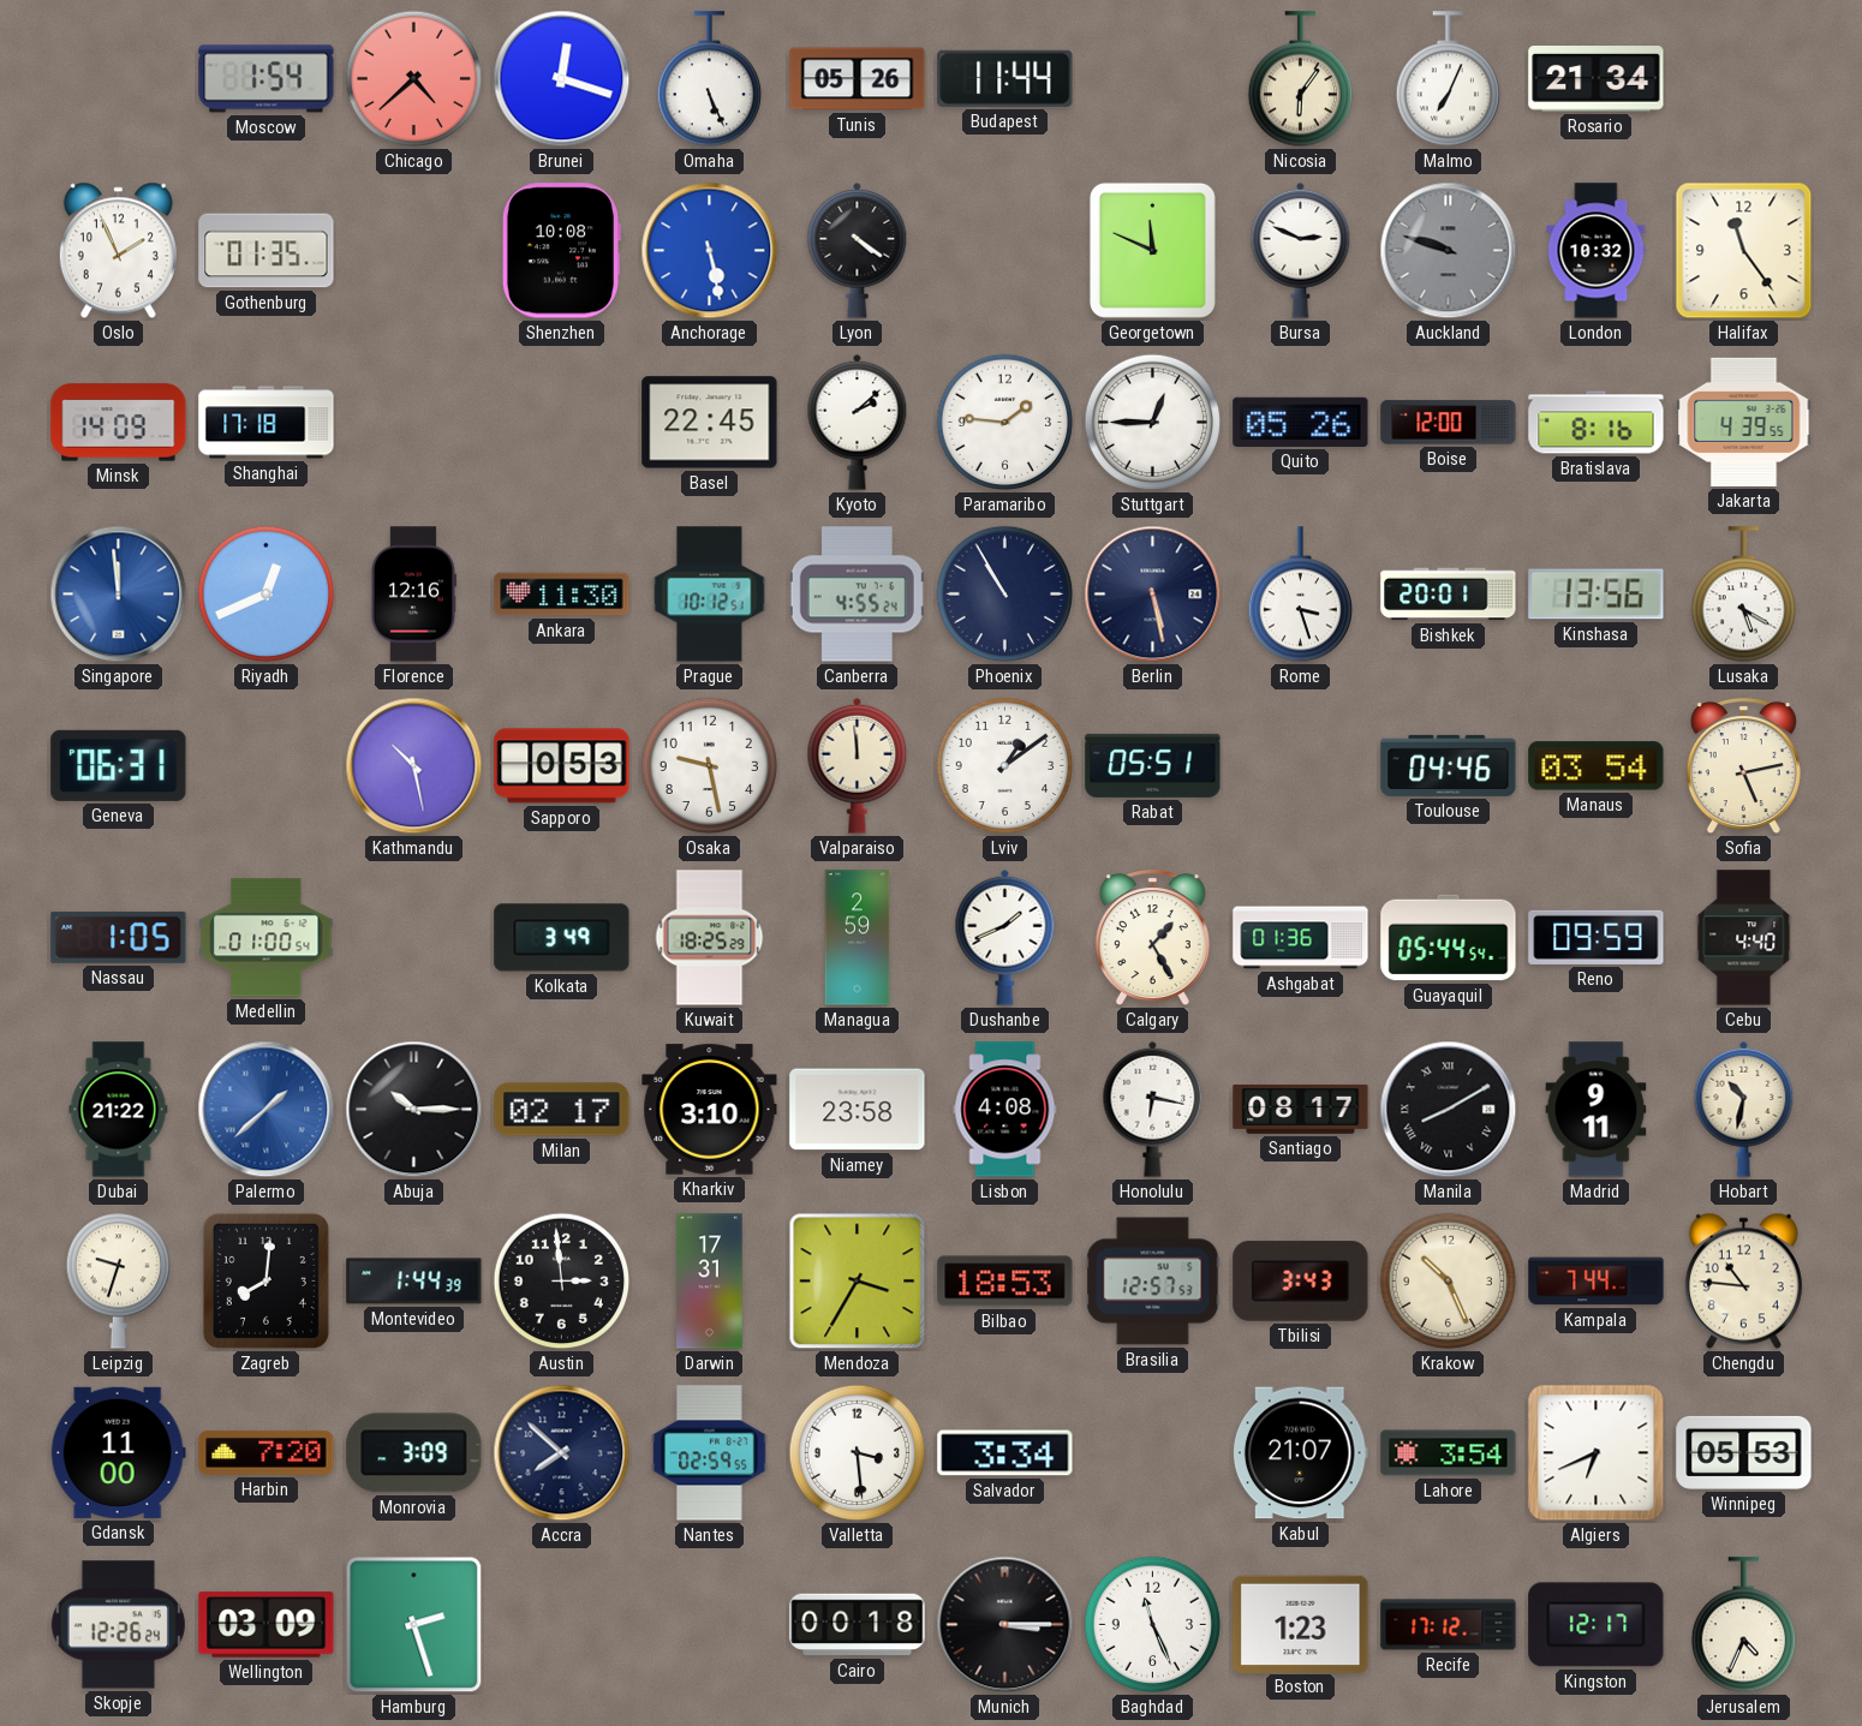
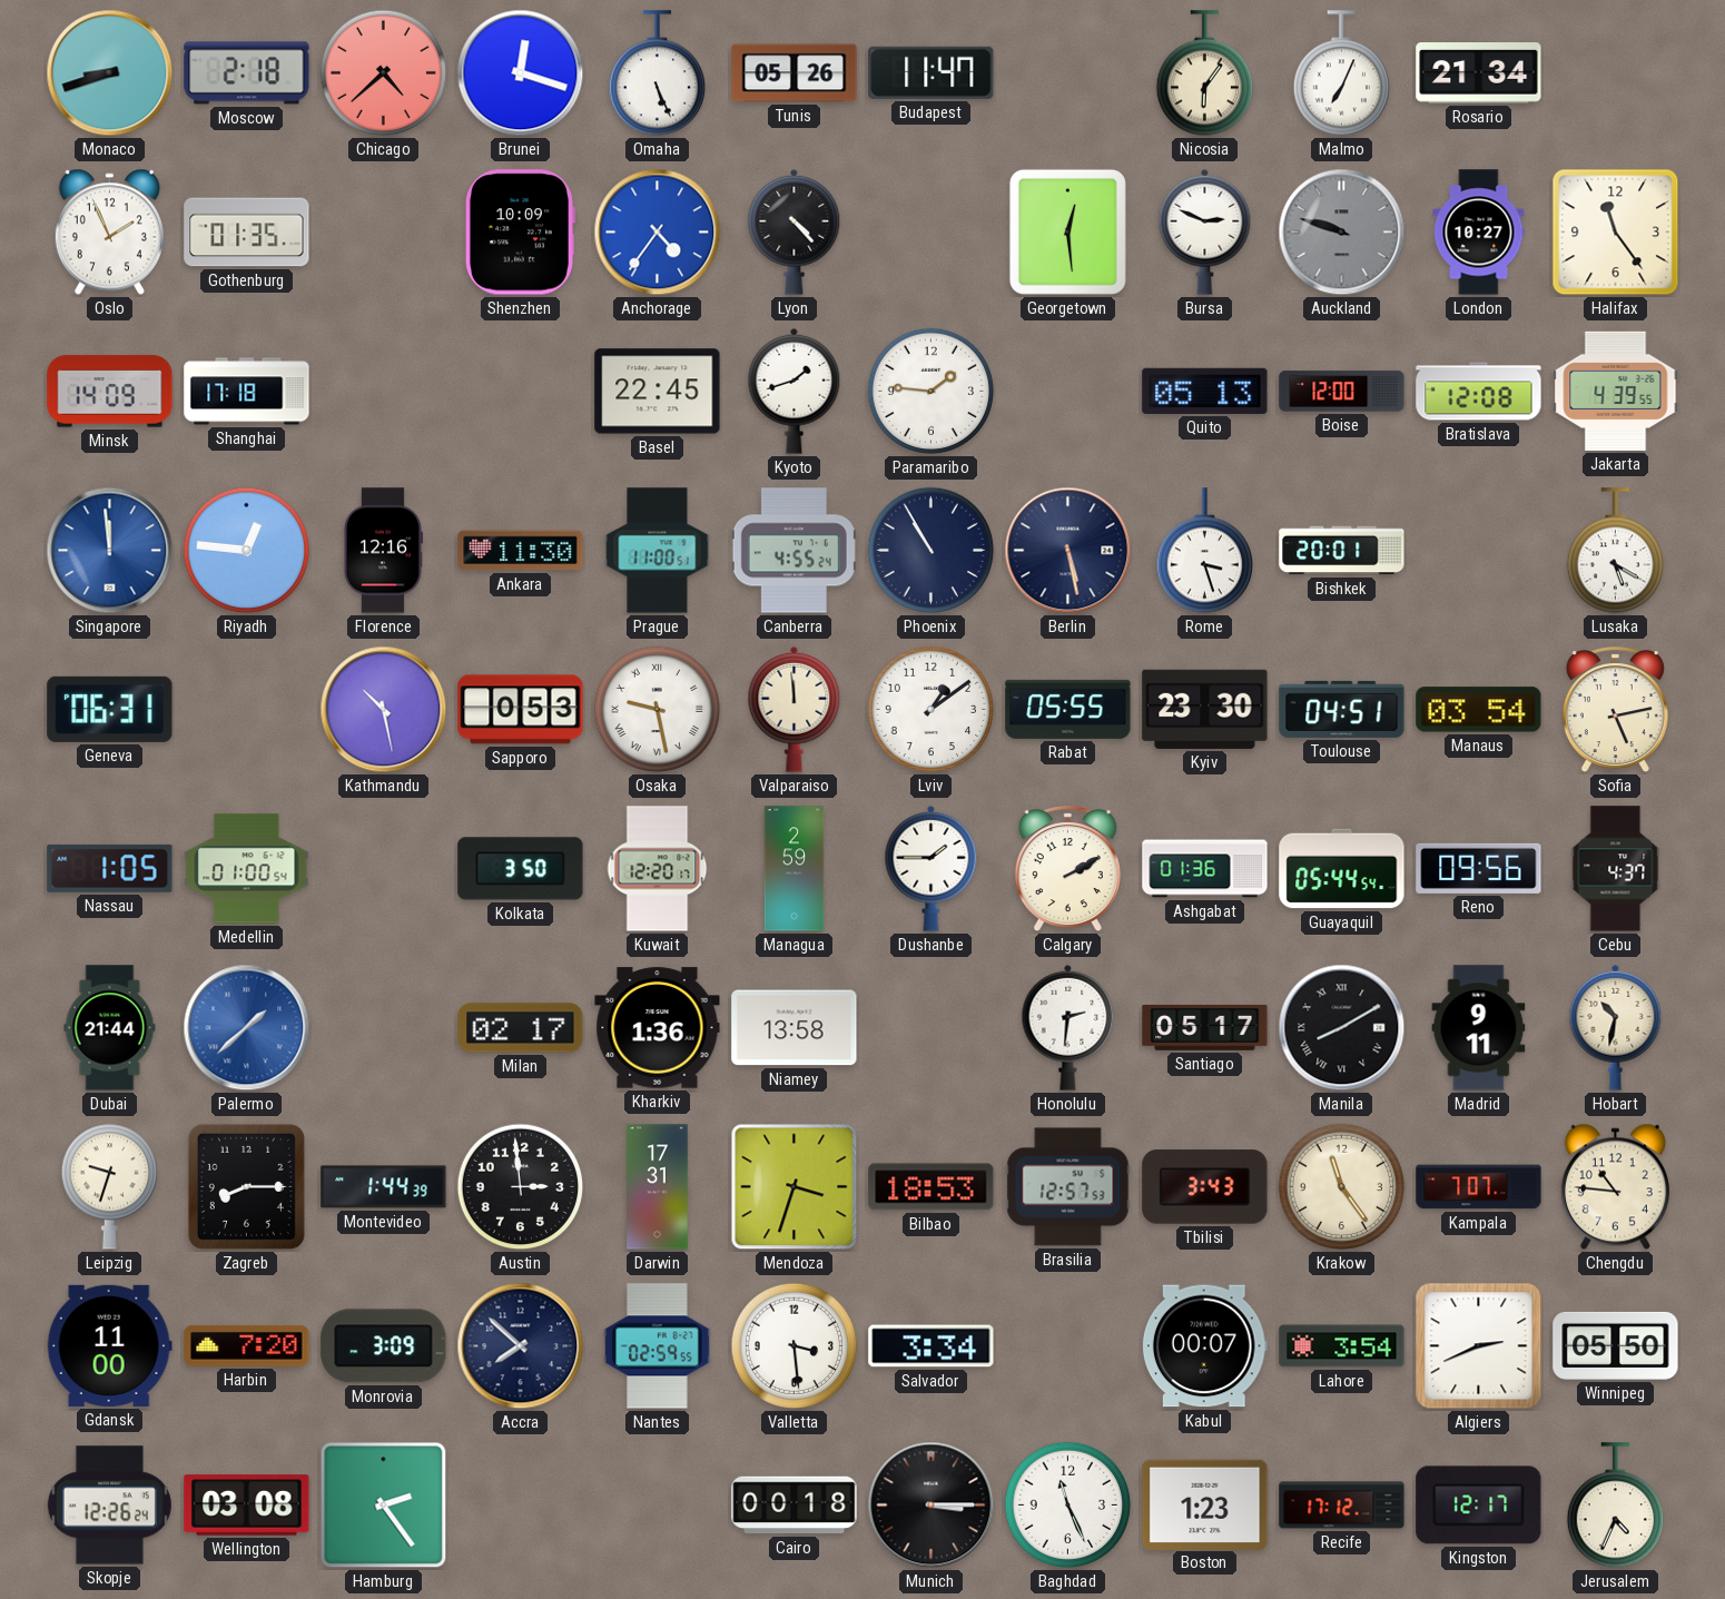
Monaco: none -> 8:42 (110, 73)
Moscow: 1:54 -> 2:18 (247, 73)
Budapest: 11:44 -> 11:47 (931, 72)
Shenzhen: 10:08 -> 10:09 (519, 233)
Anchorage: 5:28 -> 4:36 (658, 233)
Lyon: 4:21 -> 4:23 (795, 231)
Georgetown: 11:49 -> 12:29 (1067, 231)
London: 10:32 -> 10:27 (1479, 233)
Kyoto: 2:08 -> 1:42 (795, 391)
Stuttgart: 12:45 -> none (1153, 423)
Quito: 05:26 -> 05:13 (1205, 391)
Bratislava: 8:16 -> 12:08 (1479, 392)
Riyadh: 12:41 -> 12:46 (247, 551)
Prague: 10:12 -> 11:00 (658, 551)
Kinshasa: 13:56 -> none (1597, 595)
Osaka numerals: Arabic -> Roman (658, 710)
Rabat: 05:51 -> 05:55 (1068, 709)
Kyiv: none -> 23:30 (1205, 709)
Toulouse: 04:46 -> 04:51 (1342, 709)
Kolkata: 3:49 -> 3:50 (521, 869)
Kuwait: 18:25 -> 12:20 (658, 869)
Dushanbe: 1:41 -> 1:45 (931, 868)
Calgary: 1:25 -> 2:10 (1067, 869)
Reno: 09:59 -> 09:56 (1479, 868)
Cebu: 4:40 -> 4:37 (1616, 869)
Dubai: 21:22 -> 21:44 (110, 1028)
Abuja: 10:15 -> none (414, 1110)
Kharkiv: 3:10 -> 1:36 (658, 1028)
Niamey: 23:58 -> 13:58 (795, 1028)
Lisbon: 4:08 -> none (1005, 1110)
Honolulu: 6:17 -> 2:31 (1068, 1027)
Santiago: 08:17 -> 05:17 (1205, 1027)
Zagreb: 8:01 -> 8:15 (246, 1186)
Mendoza: 3:35 -> 3:33 (795, 1187)
Krakow: 10:26 -> 11:24 (1342, 1187)
Kampala: 7:44 -> 7:07 (1479, 1187)
Kabul: 21:07 -> 00:07 (1204, 1346)
Algiers: 6:41 -> 2:41 (1479, 1346)
Winnipeg: 05:53 -> 05:50 (1616, 1345)
Wellington: 03:09 -> 03:08 (247, 1506)
Hamburg: 2:27 -> 2:24 (384, 1506)
